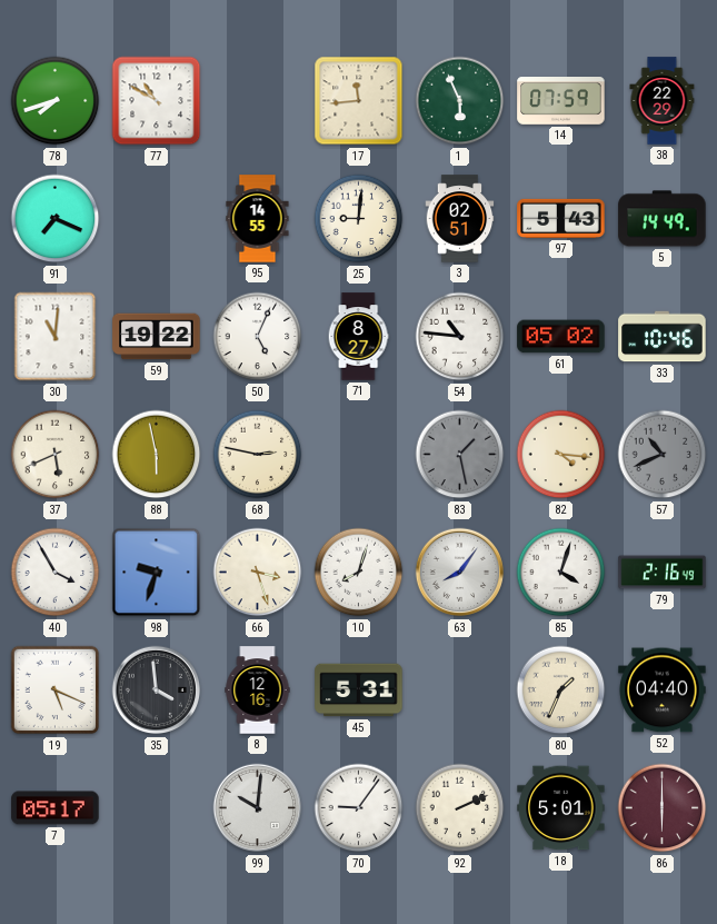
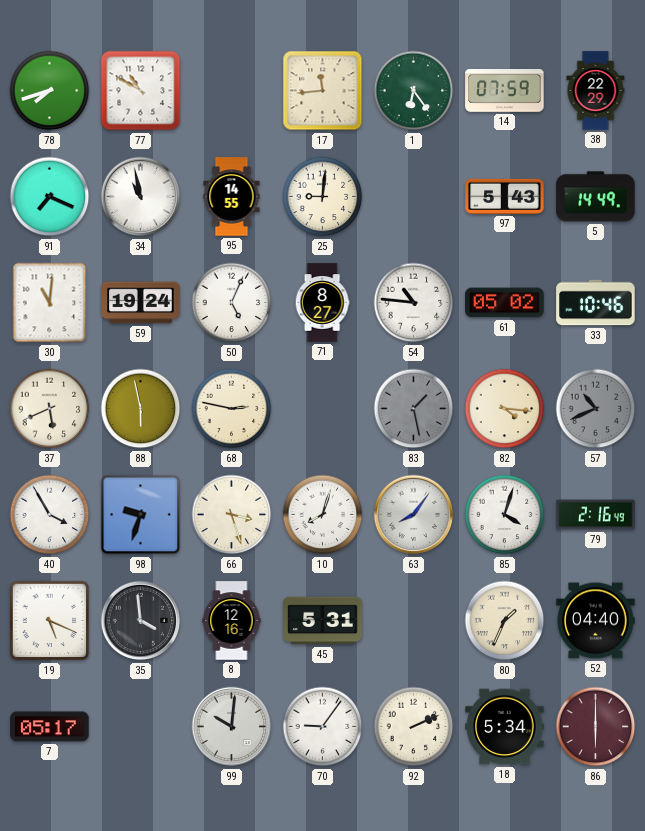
1: 5:56 -> 6:24 (414, 91)
34: none -> 10:58 (141, 197)
3: 02:51 -> none (460, 219)
59: 19:22 -> 19:24 (141, 303)
18: 5:01 -> 5:34 (505, 727)
